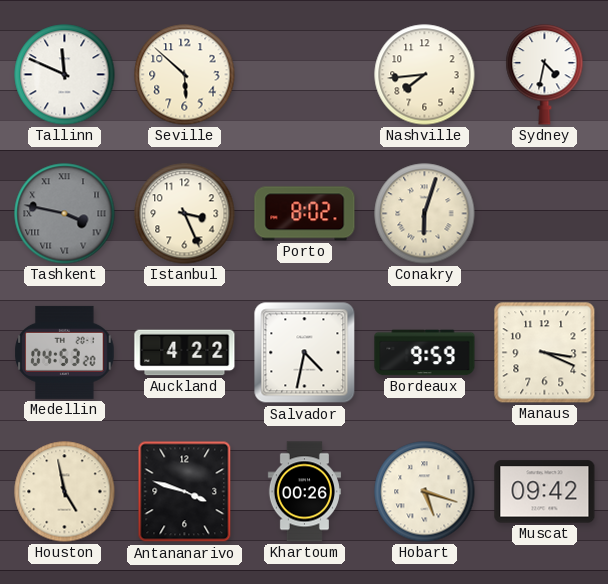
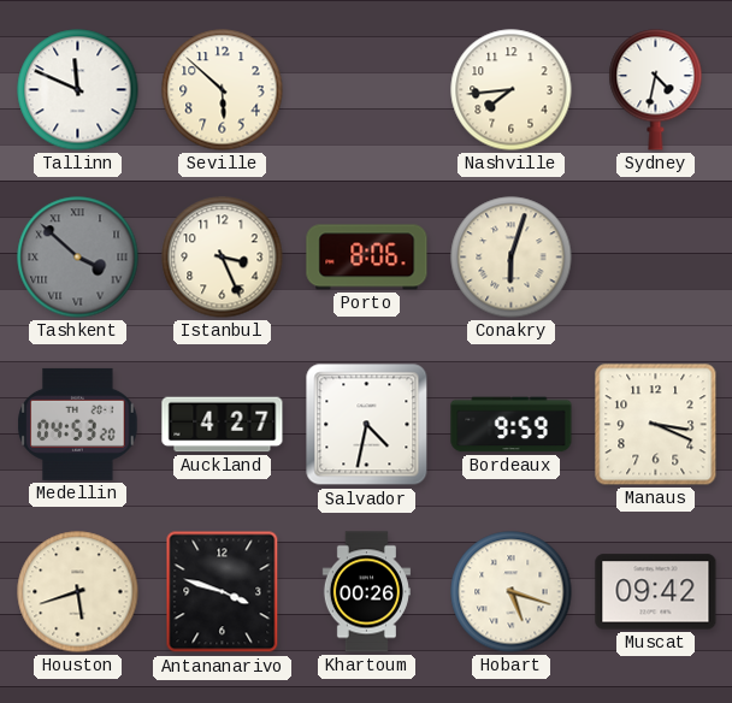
Tashkent: 3:47 -> 3:52 (78, 258)
Porto: 8:02 -> 8:06 (367, 258)
Auckland: 4:22 -> 4:27 (223, 425)
Houston: 4:58 -> 5:42 (78, 592)
